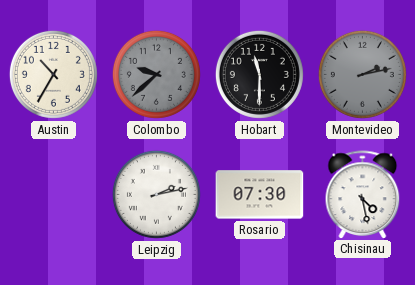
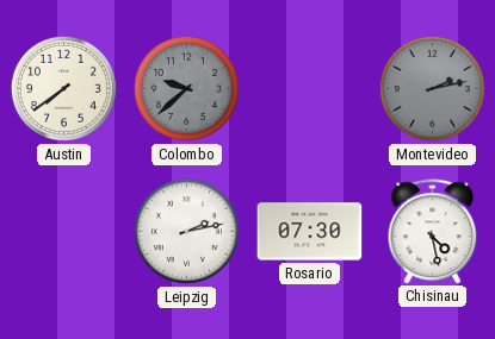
Austin: 10:35 -> 7:39 (63, 88)
Hobart: 11:30 -> none (259, 74)
